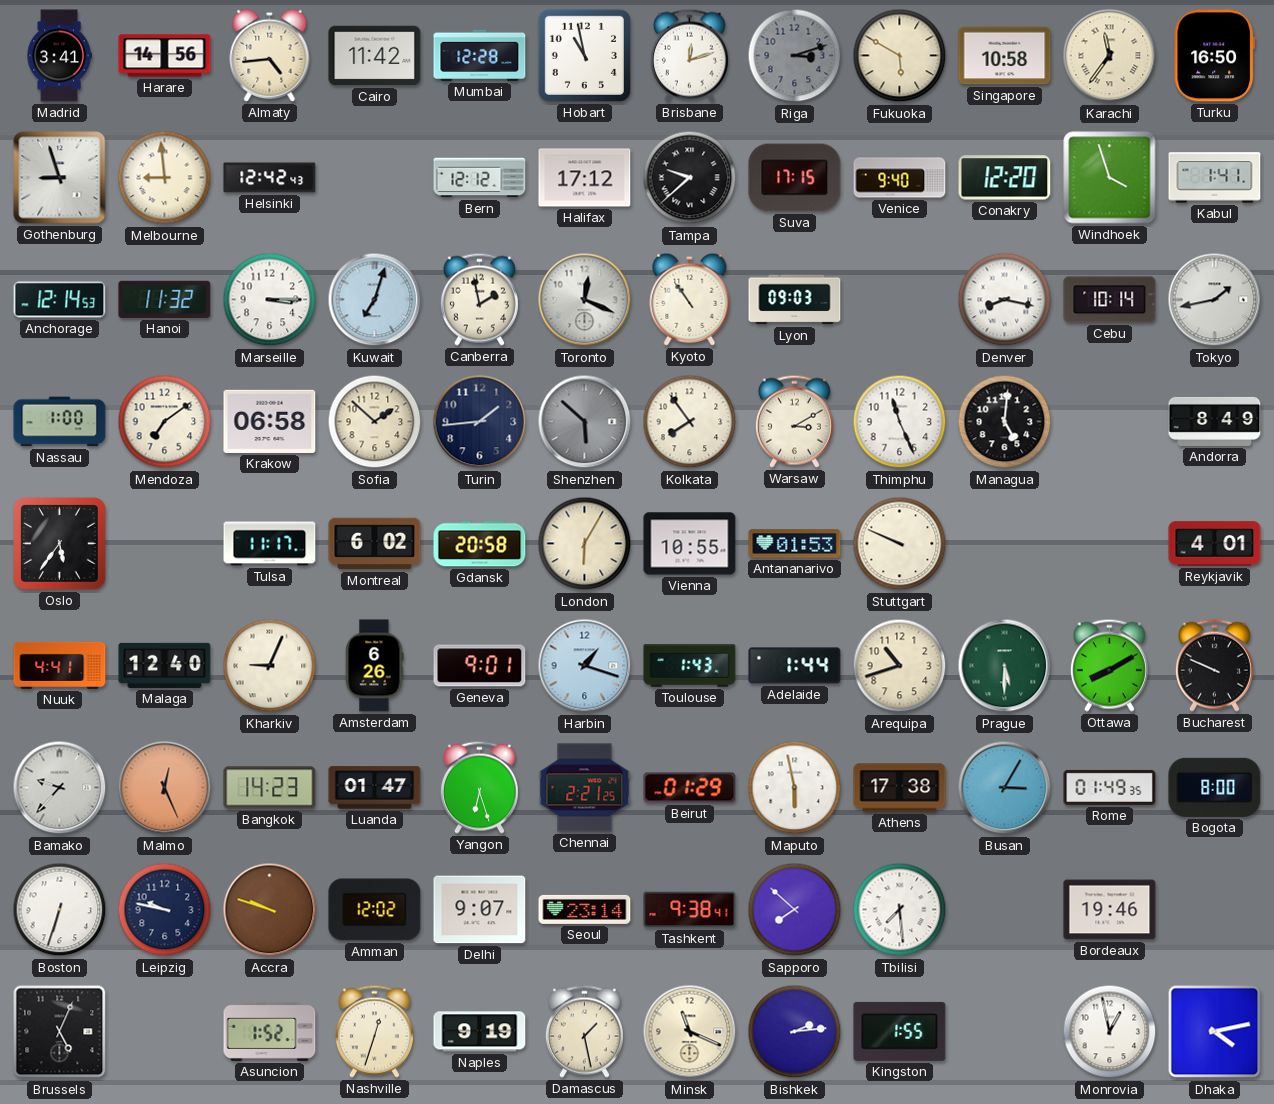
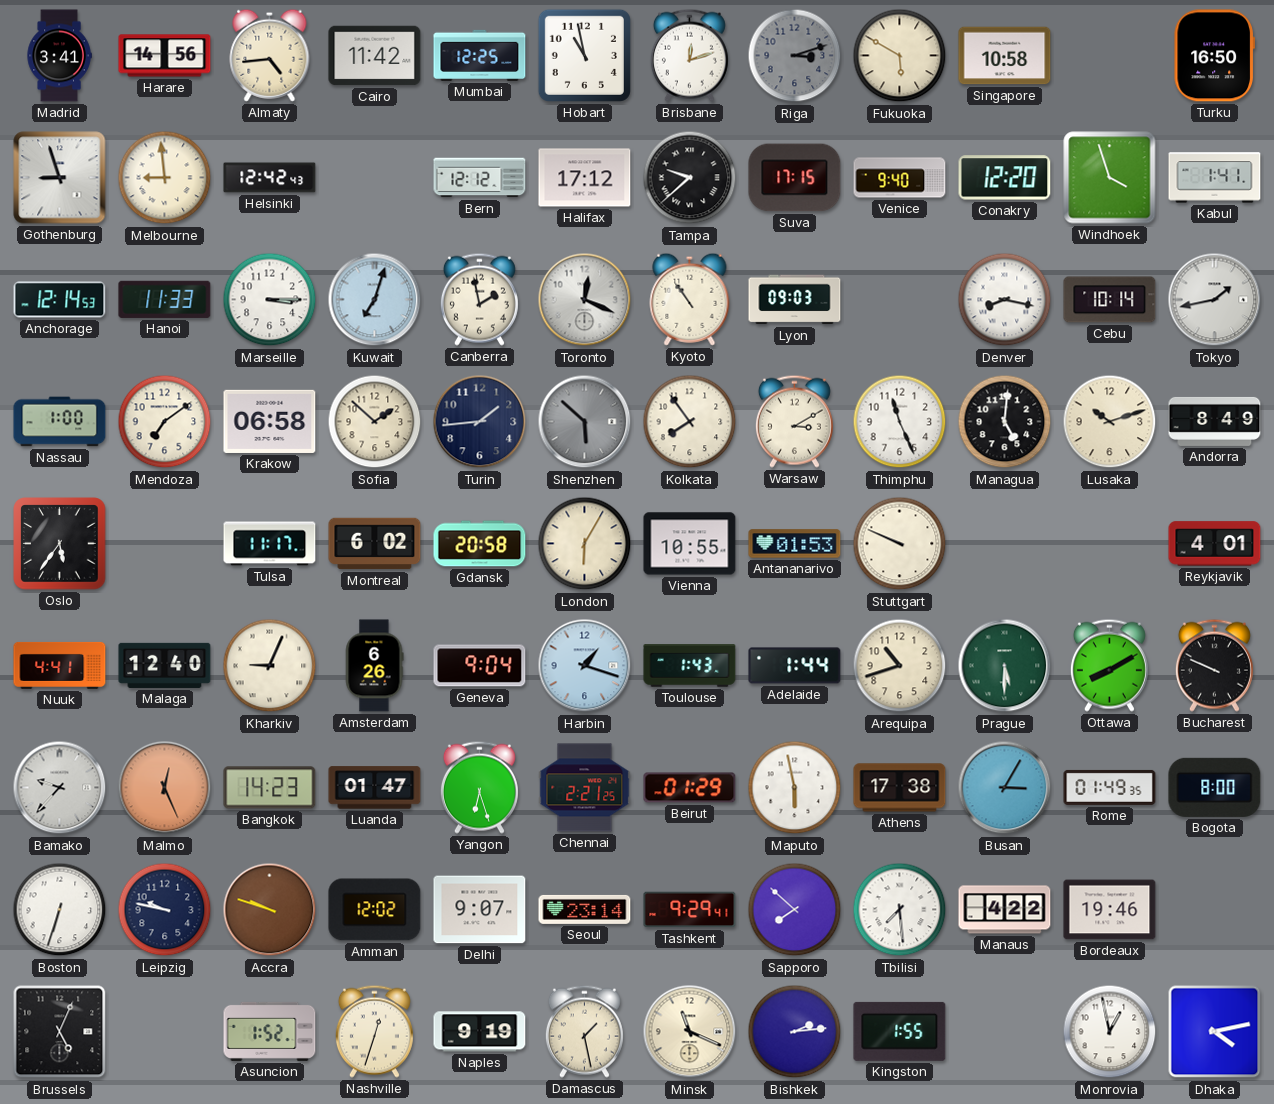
Mumbai: 12:28 -> 12:25 (480, 55)
Karachi: 11:36 -> none (1110, 56)
Hanoi: 11:32 -> 11:33 (165, 299)
Lusaka: none -> 10:12 (1110, 422)
Geneva: 9:01 -> 9:04 (480, 666)
Tashkent: 9:38 -> 9:29 (690, 910)
Manaus: none -> 4:22 (1005, 910)
